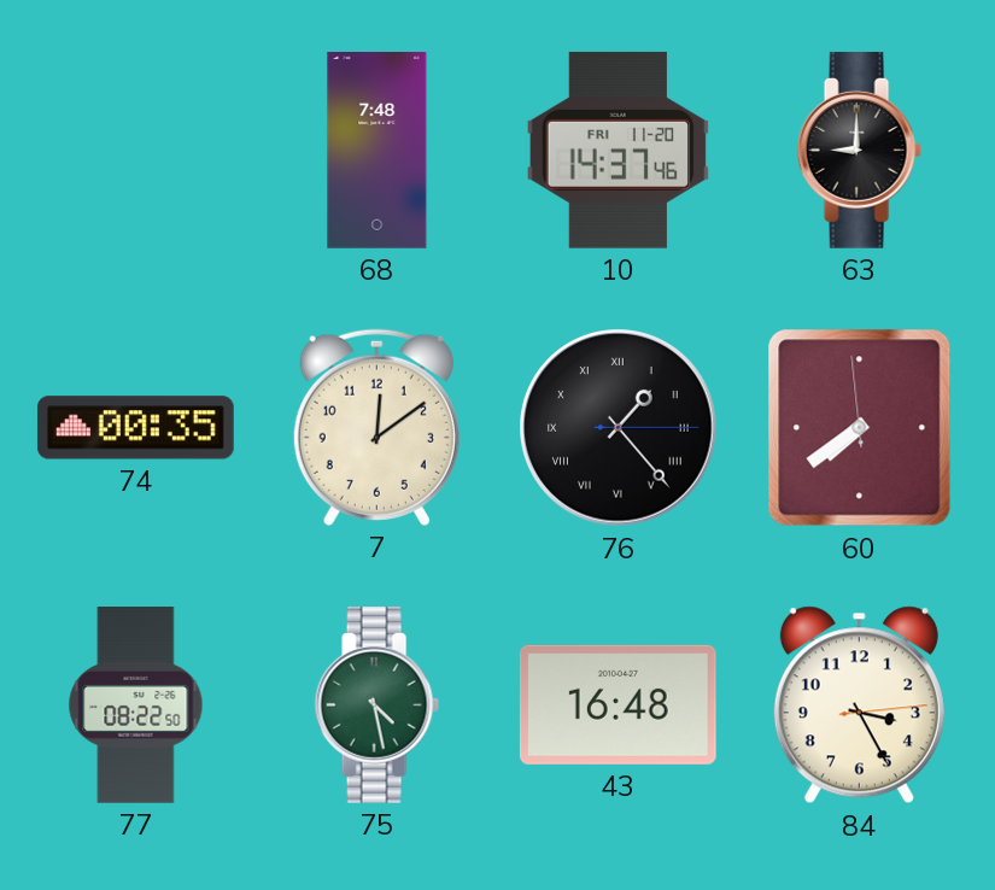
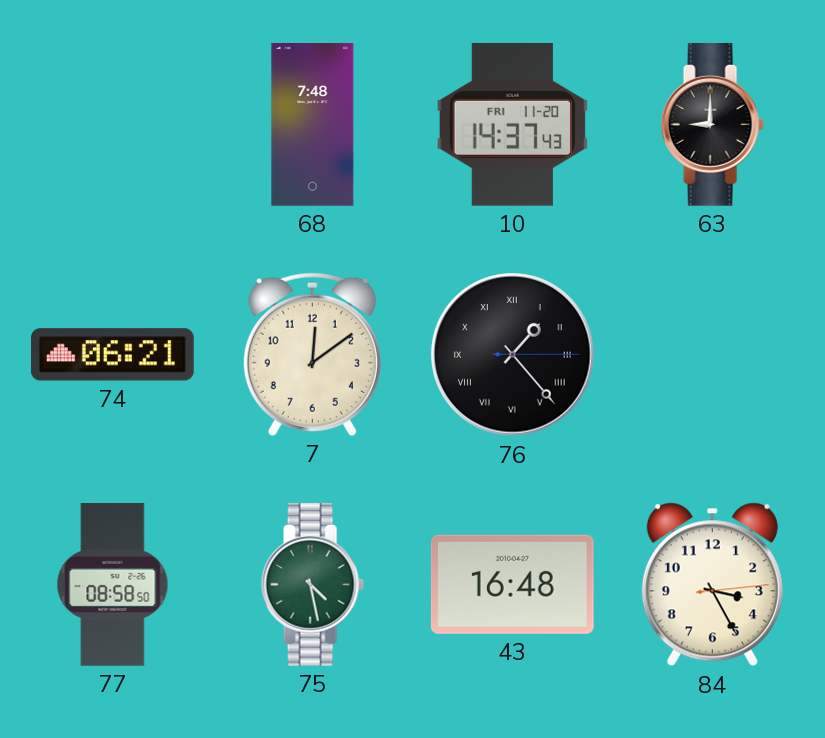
10: 14:37:46 -> 14:37:43 (512, 124)
74: 00:35 -> 06:21 (112, 355)
60: 7:38 -> none (860, 428)
77: 08:22 -> 08:58 (113, 585)
